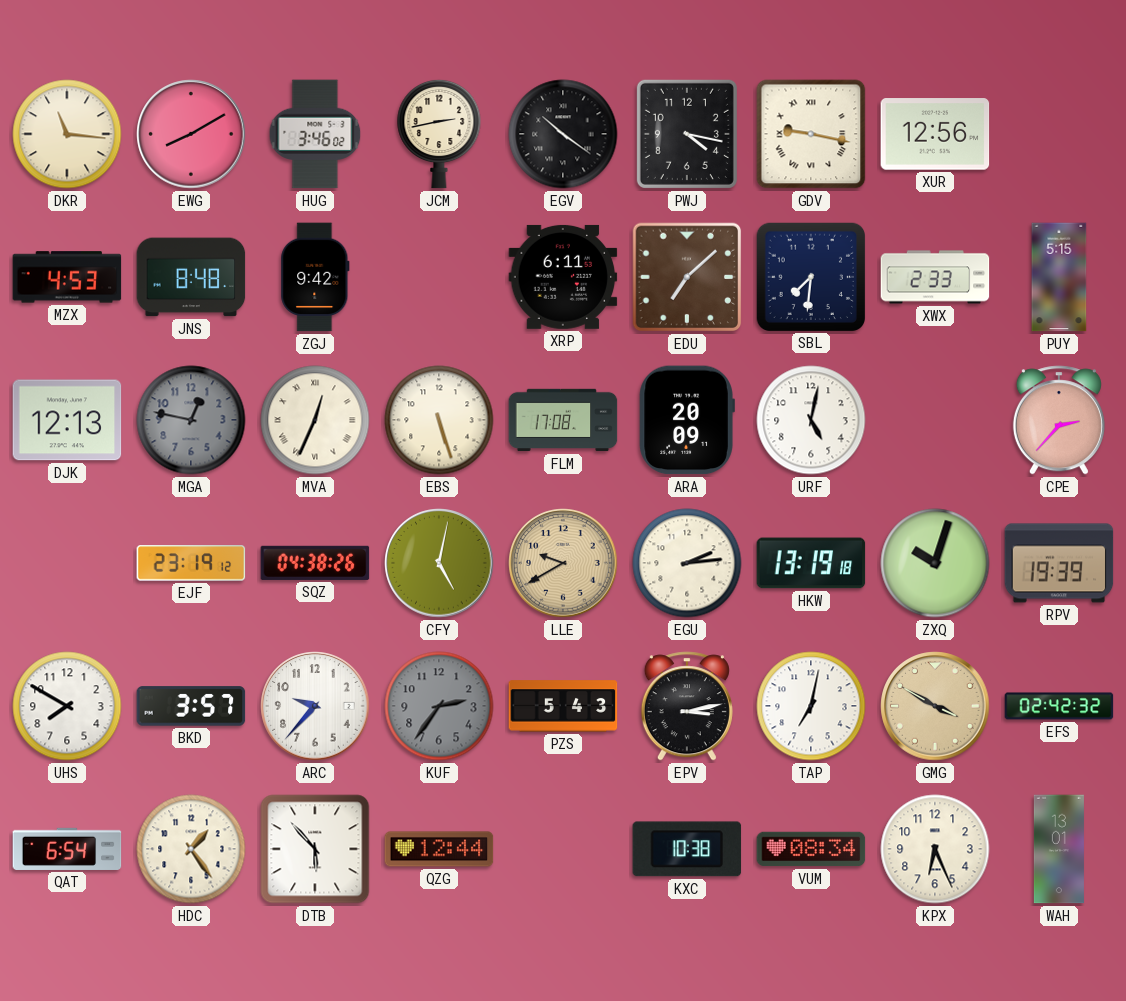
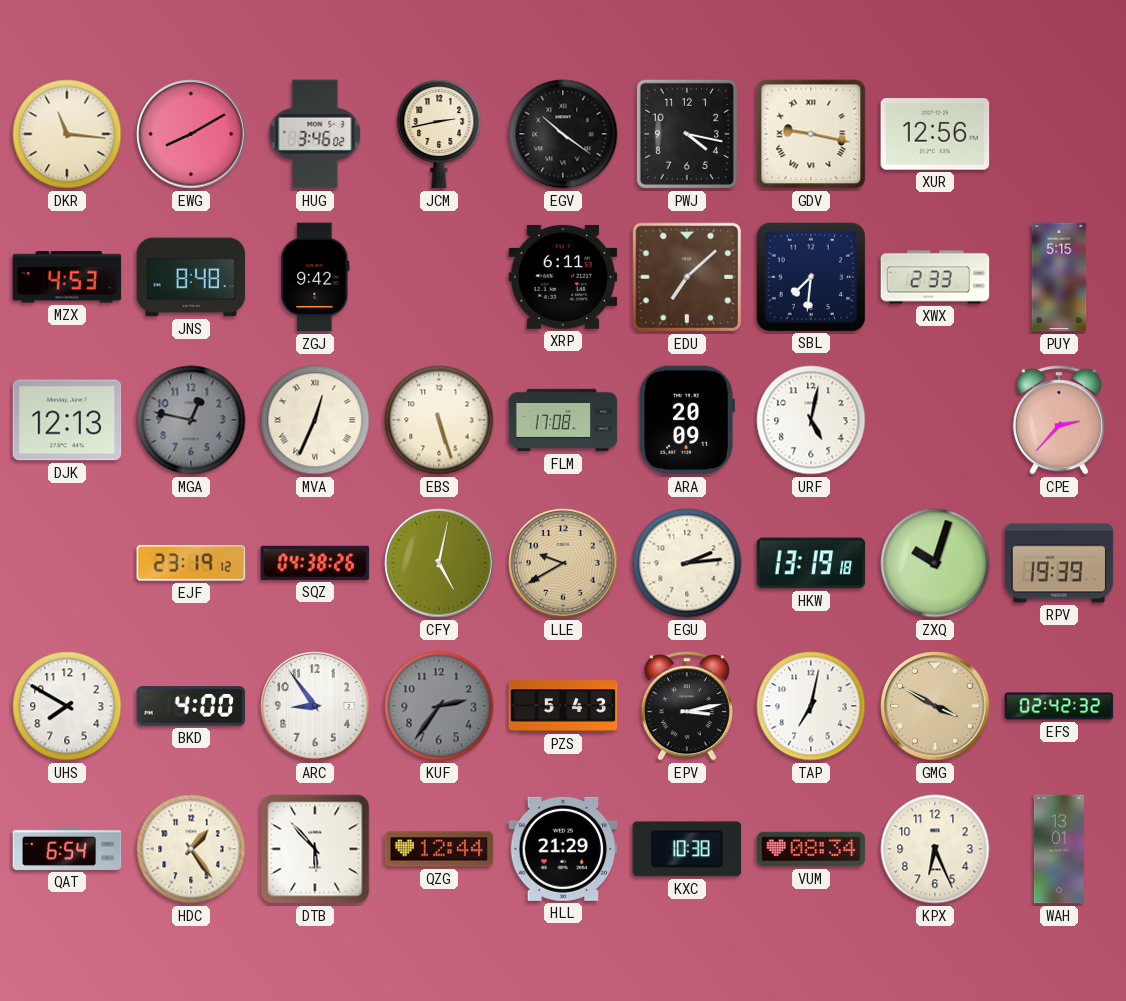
BKD: 3:57 -> 4:00 (191, 706)
ARC: 9:37 -> 8:54 (315, 706)
HLL: none -> 21:29 (563, 849)
